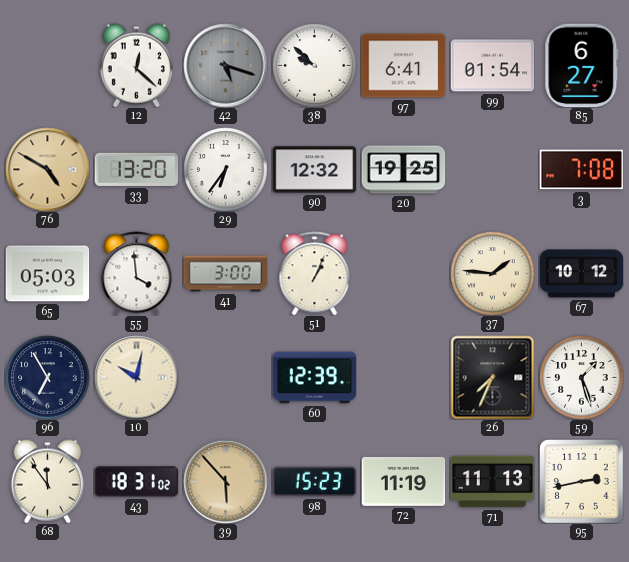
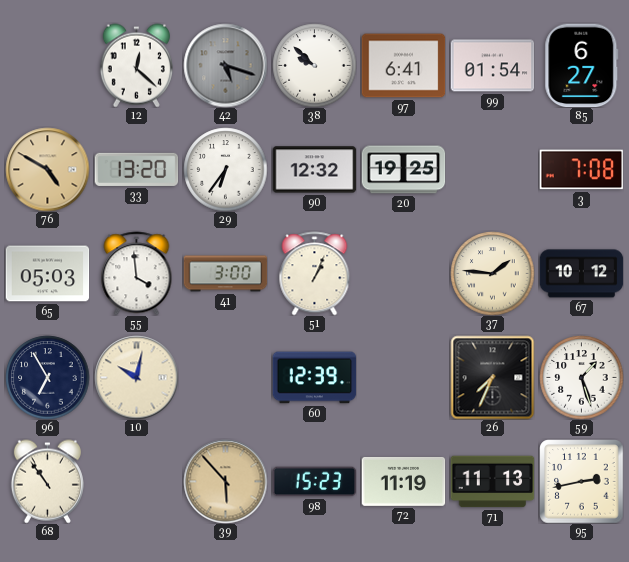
68: 11:54 -> 10:54 (47, 481)
43: 18:31 -> none (136, 482)
